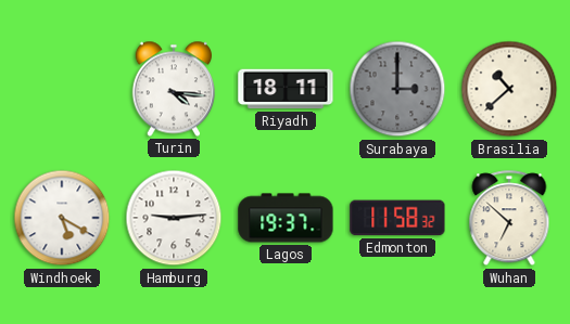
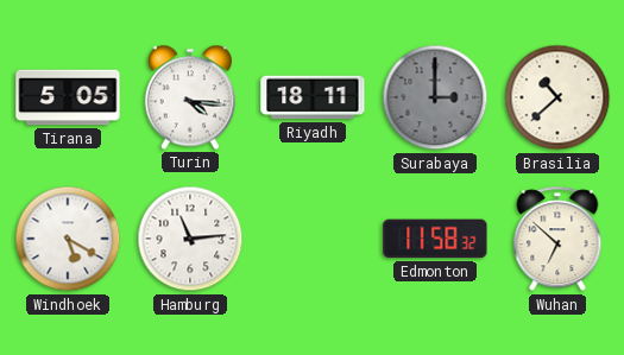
Tirana: none -> 5:05 (68, 97)
Hamburg: 9:14 -> 11:14 (190, 239)
Lagos: 19:37 -> none (286, 218)
